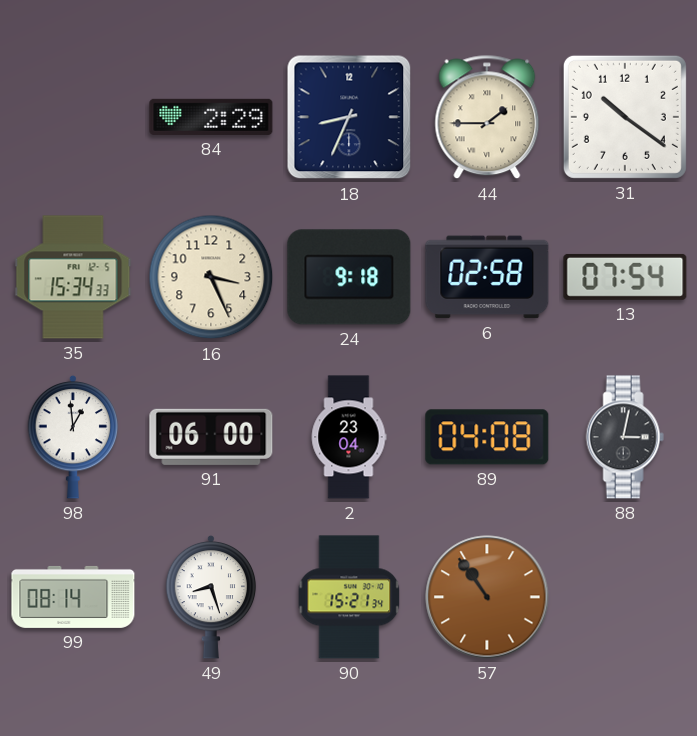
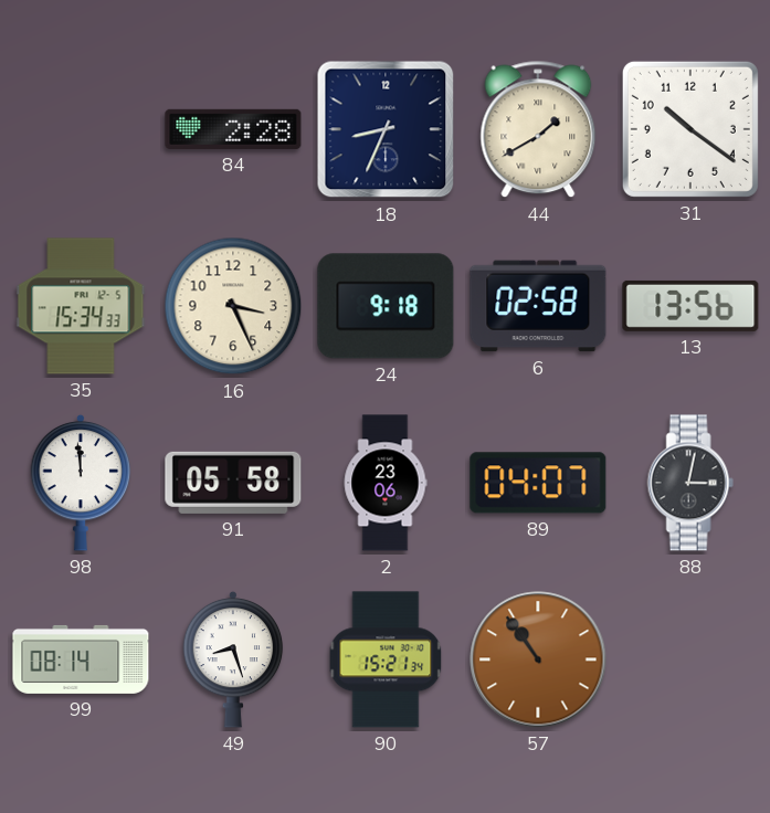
84: 2:29 -> 2:28 (233, 129)
44: 1:45 -> 1:40 (538, 129)
13: 07:54 -> 13:56 (690, 306)
98: 12:59 -> 11:59 (81, 483)
91: 06:00 -> 05:58 (233, 483)
2: 23:04 -> 23:06 (386, 483)
89: 04:08 -> 04:07 (538, 483)
